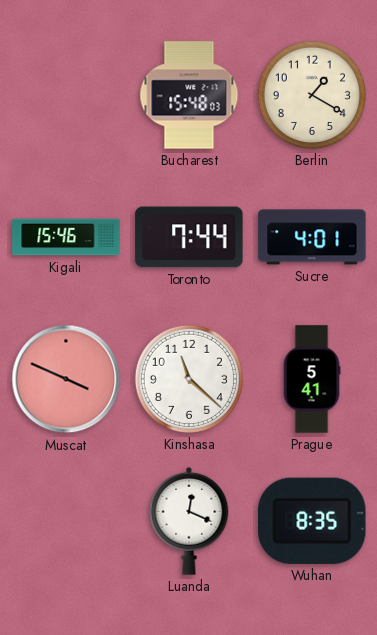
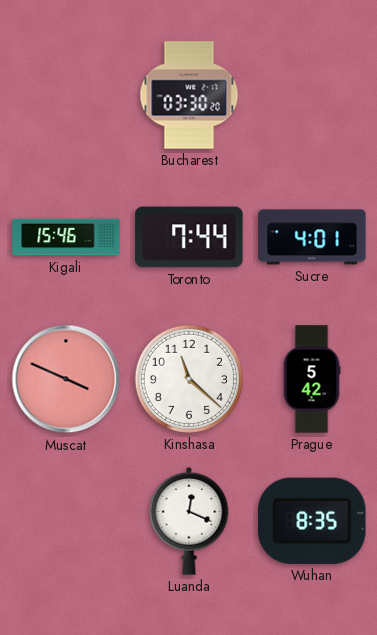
Bucharest: 15:48 -> 03:30 (189, 95)
Berlin: 1:20 -> none (312, 95)
Prague: 5:41 -> 5:42 (312, 379)
